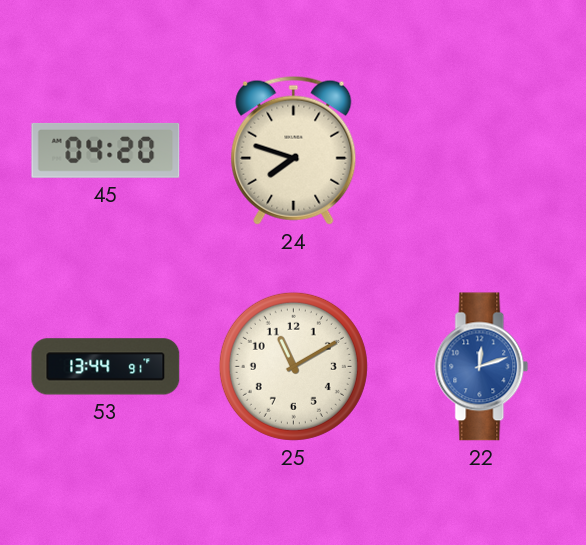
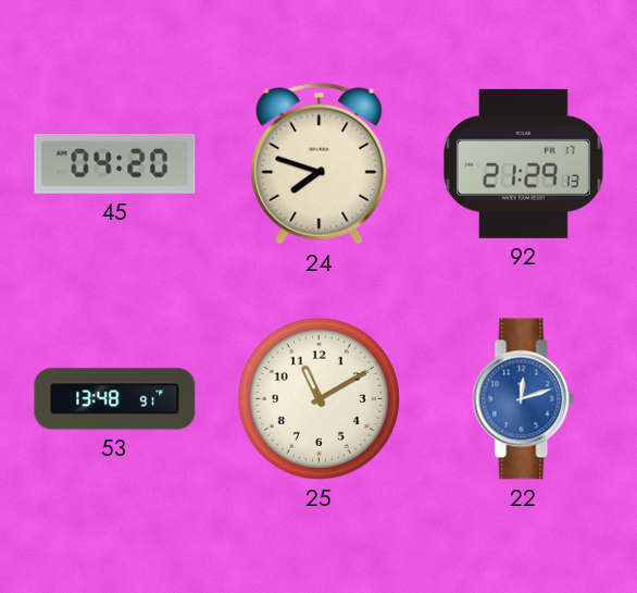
92: none -> 21:29 (523, 163)
53: 13:44 -> 13:48 (115, 399)
